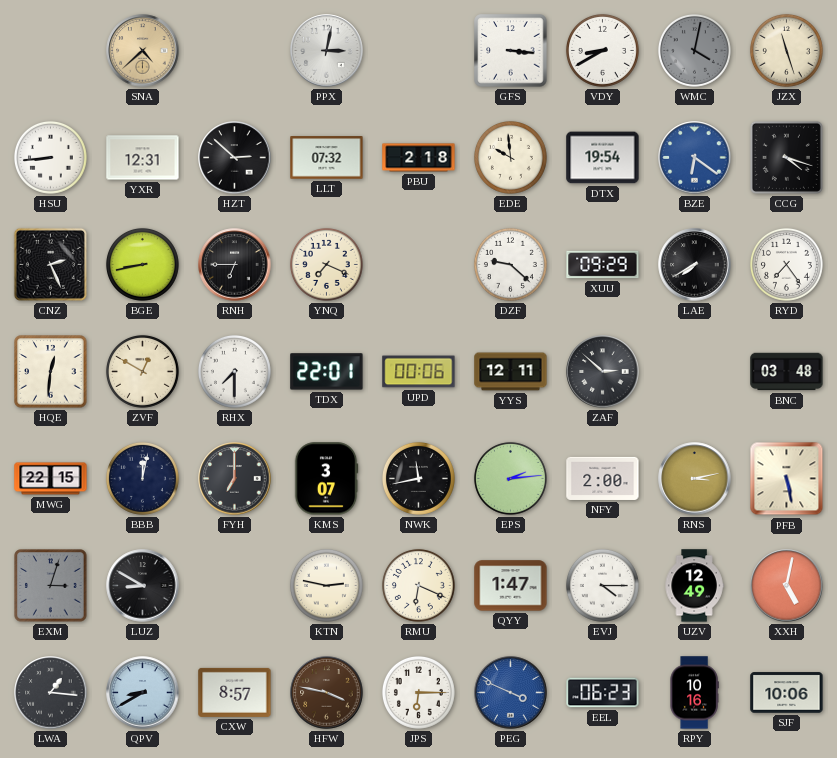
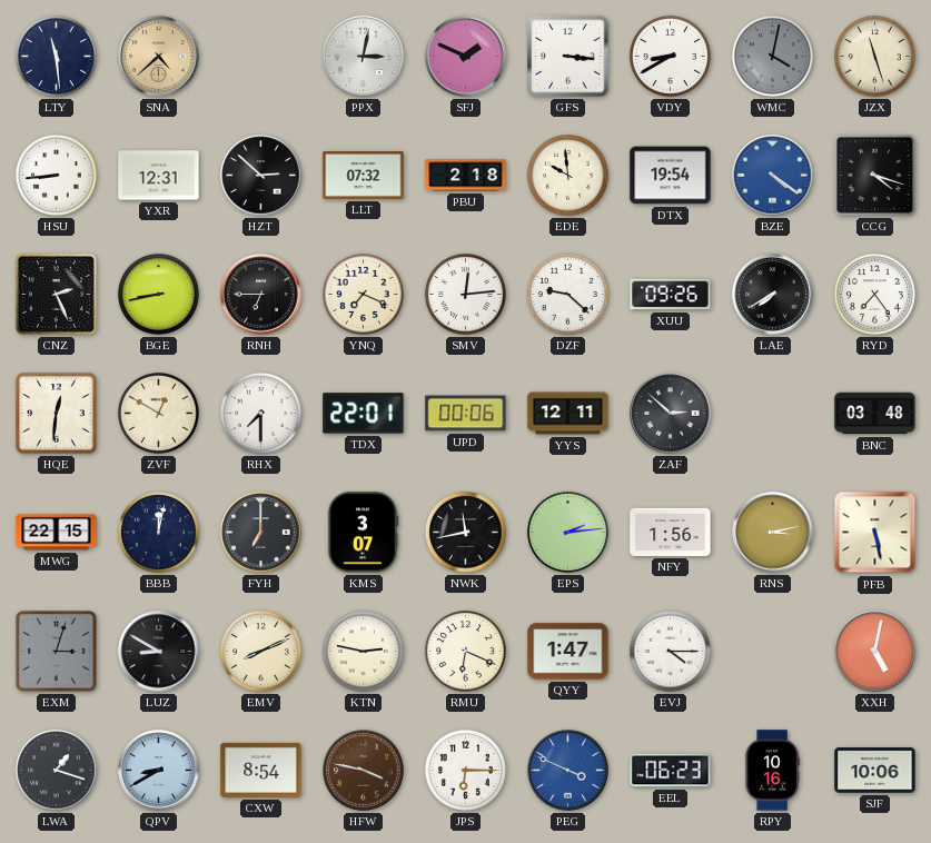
LTY: none -> 11:29 (56, 56)
SFJ: none -> 1:49 (466, 57)
BZE: 6:21 -> 4:21 (773, 176)
SMV: none -> 12:14 (465, 294)
XUU: 09:29 -> 09:26 (671, 295)
NFY: 2:00 -> 1:56 (671, 532)
EMV: none -> 8:11 (260, 651)
UZV: 12:49 -> none (694, 586)
LWA: 1:16 -> 1:18 (57, 771)
CXW: 8:57 -> 8:54 (261, 770)
